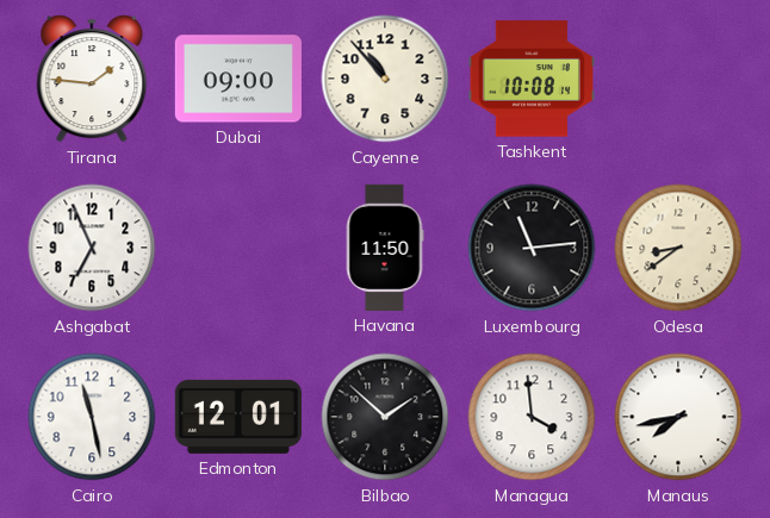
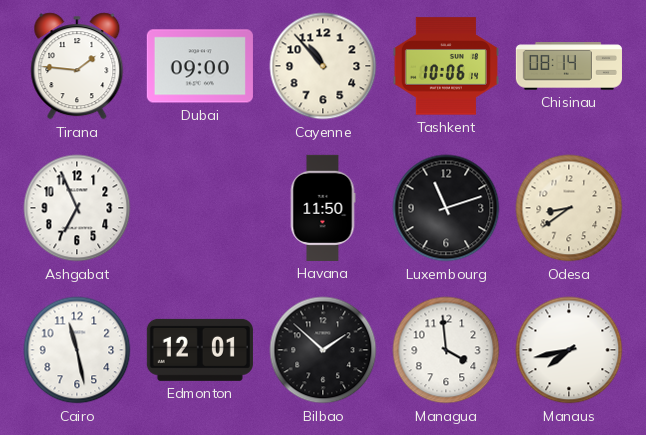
Tashkent: 10:08 -> 10:06 (446, 66)
Chisinau: none -> 08:14 (569, 66)
Luxembourg: 11:14 -> 11:12 (446, 208)
